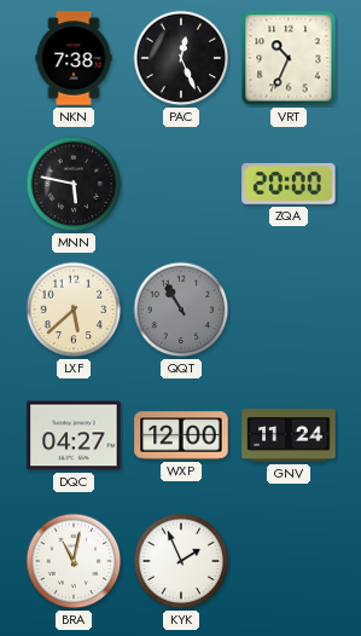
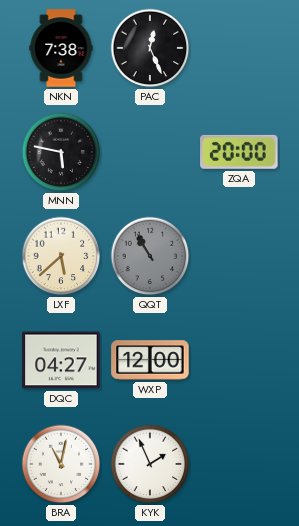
VRT: 10:34 -> none (289, 58)
GNV: 11:24 -> none (289, 435)
